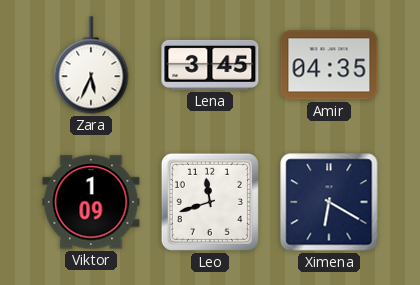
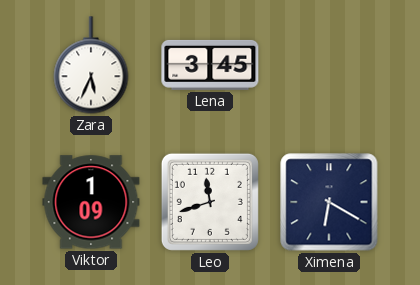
Amir: 04:35 -> none (329, 65)
